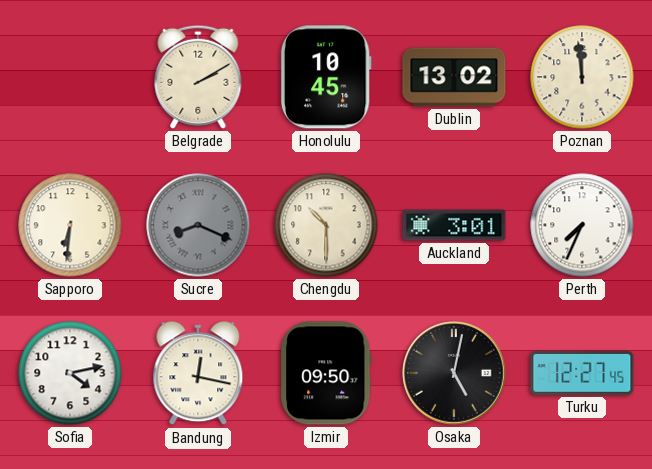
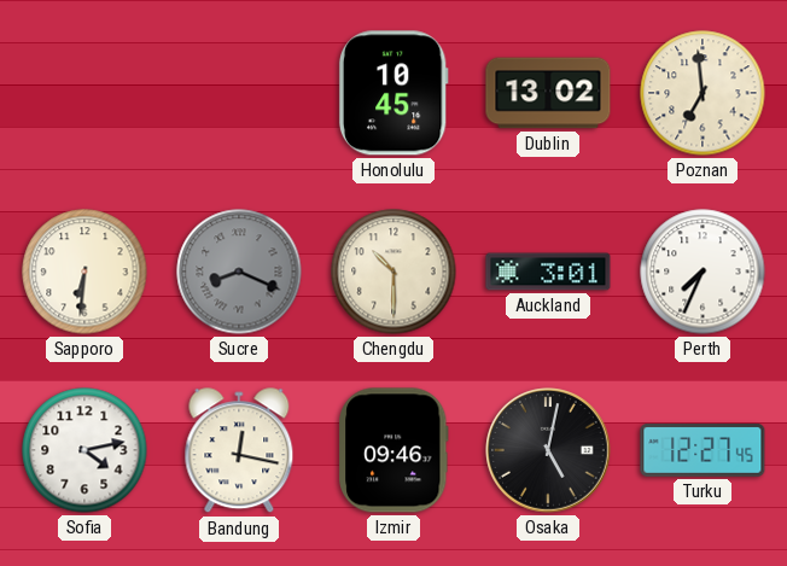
Belgrade: 2:10 -> none (198, 77)
Poznan: 11:59 -> 6:59 (703, 93)
Izmir: 09:50 -> 09:46 (393, 450)
